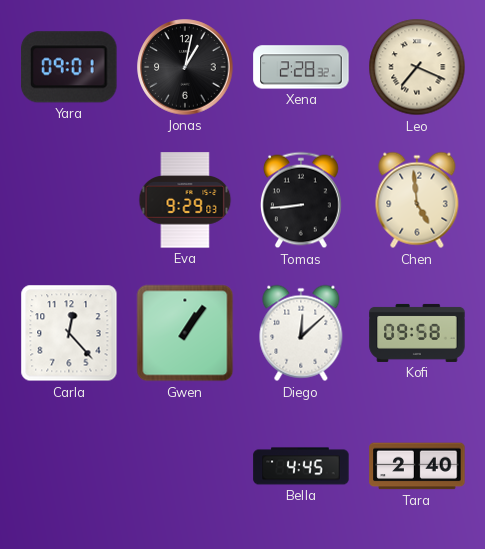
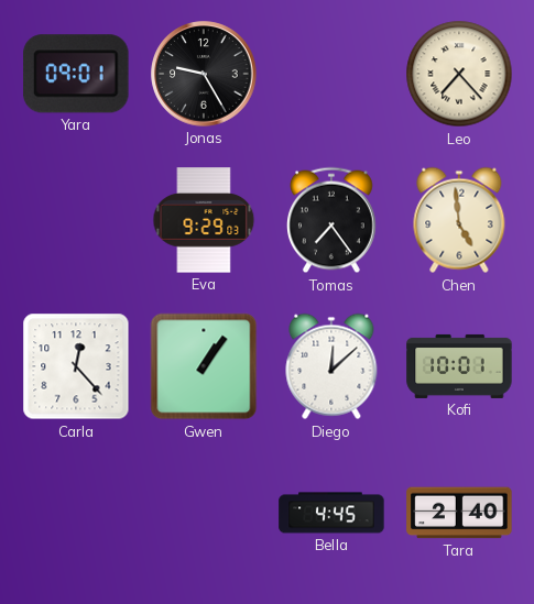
Jonas: 1:02 -> 9:25 (204, 74)
Xena: 2:28 -> none (301, 67)
Leo: 7:19 -> 7:23 (459, 74)
Tomas: 8:44 -> 7:24 (333, 220)
Kofi: 09:58 -> 10:01 (459, 366)
